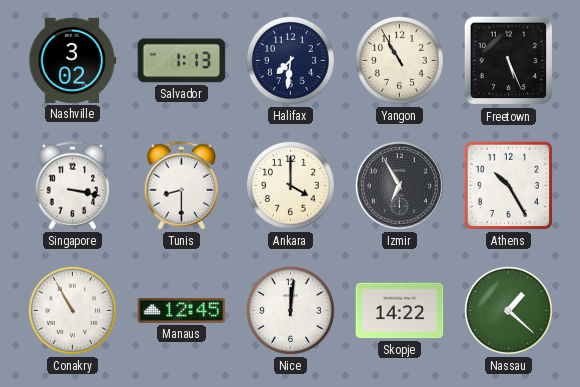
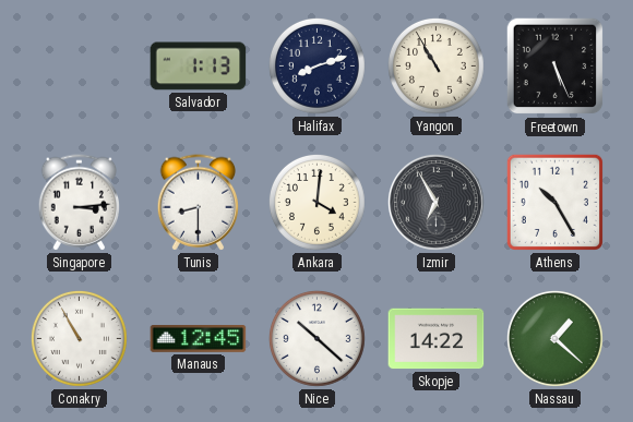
Nashville: 3:02 -> none (73, 60)
Halifax: 7:31 -> 8:12 (316, 65)
Singapore: 3:17 -> 3:14 (80, 203)
Ankara: 4:00 -> 4:01 (316, 202)
Nice: 12:01 -> 10:22 (316, 338)
